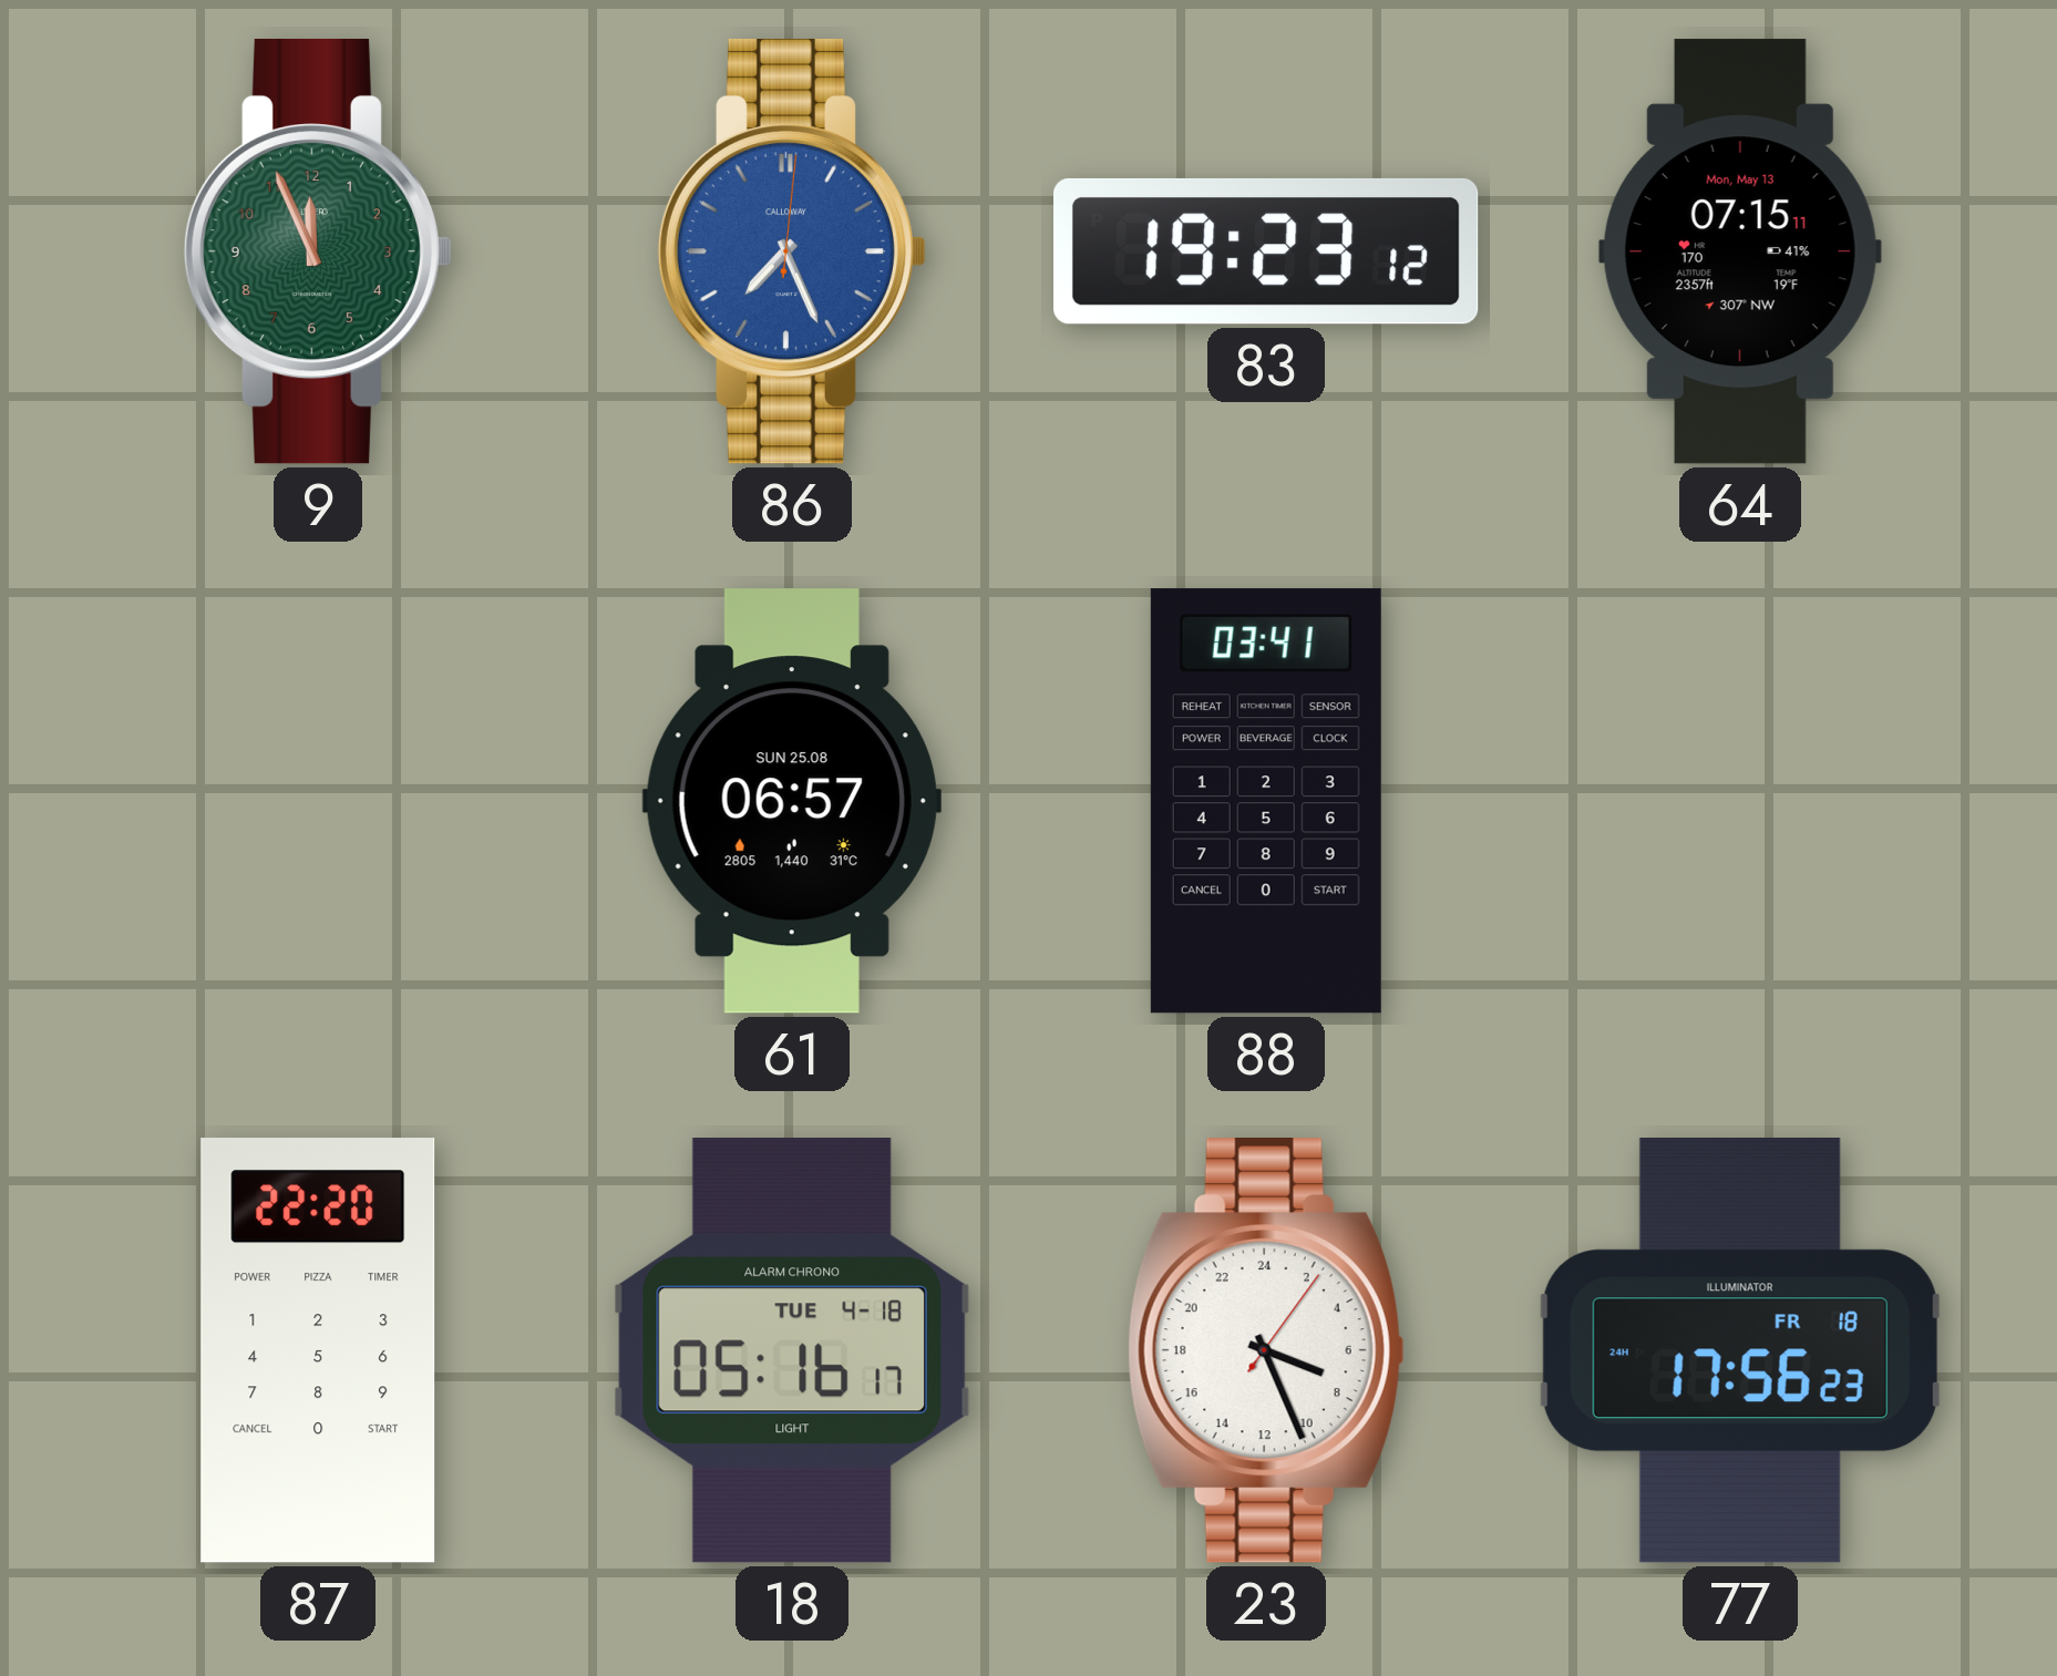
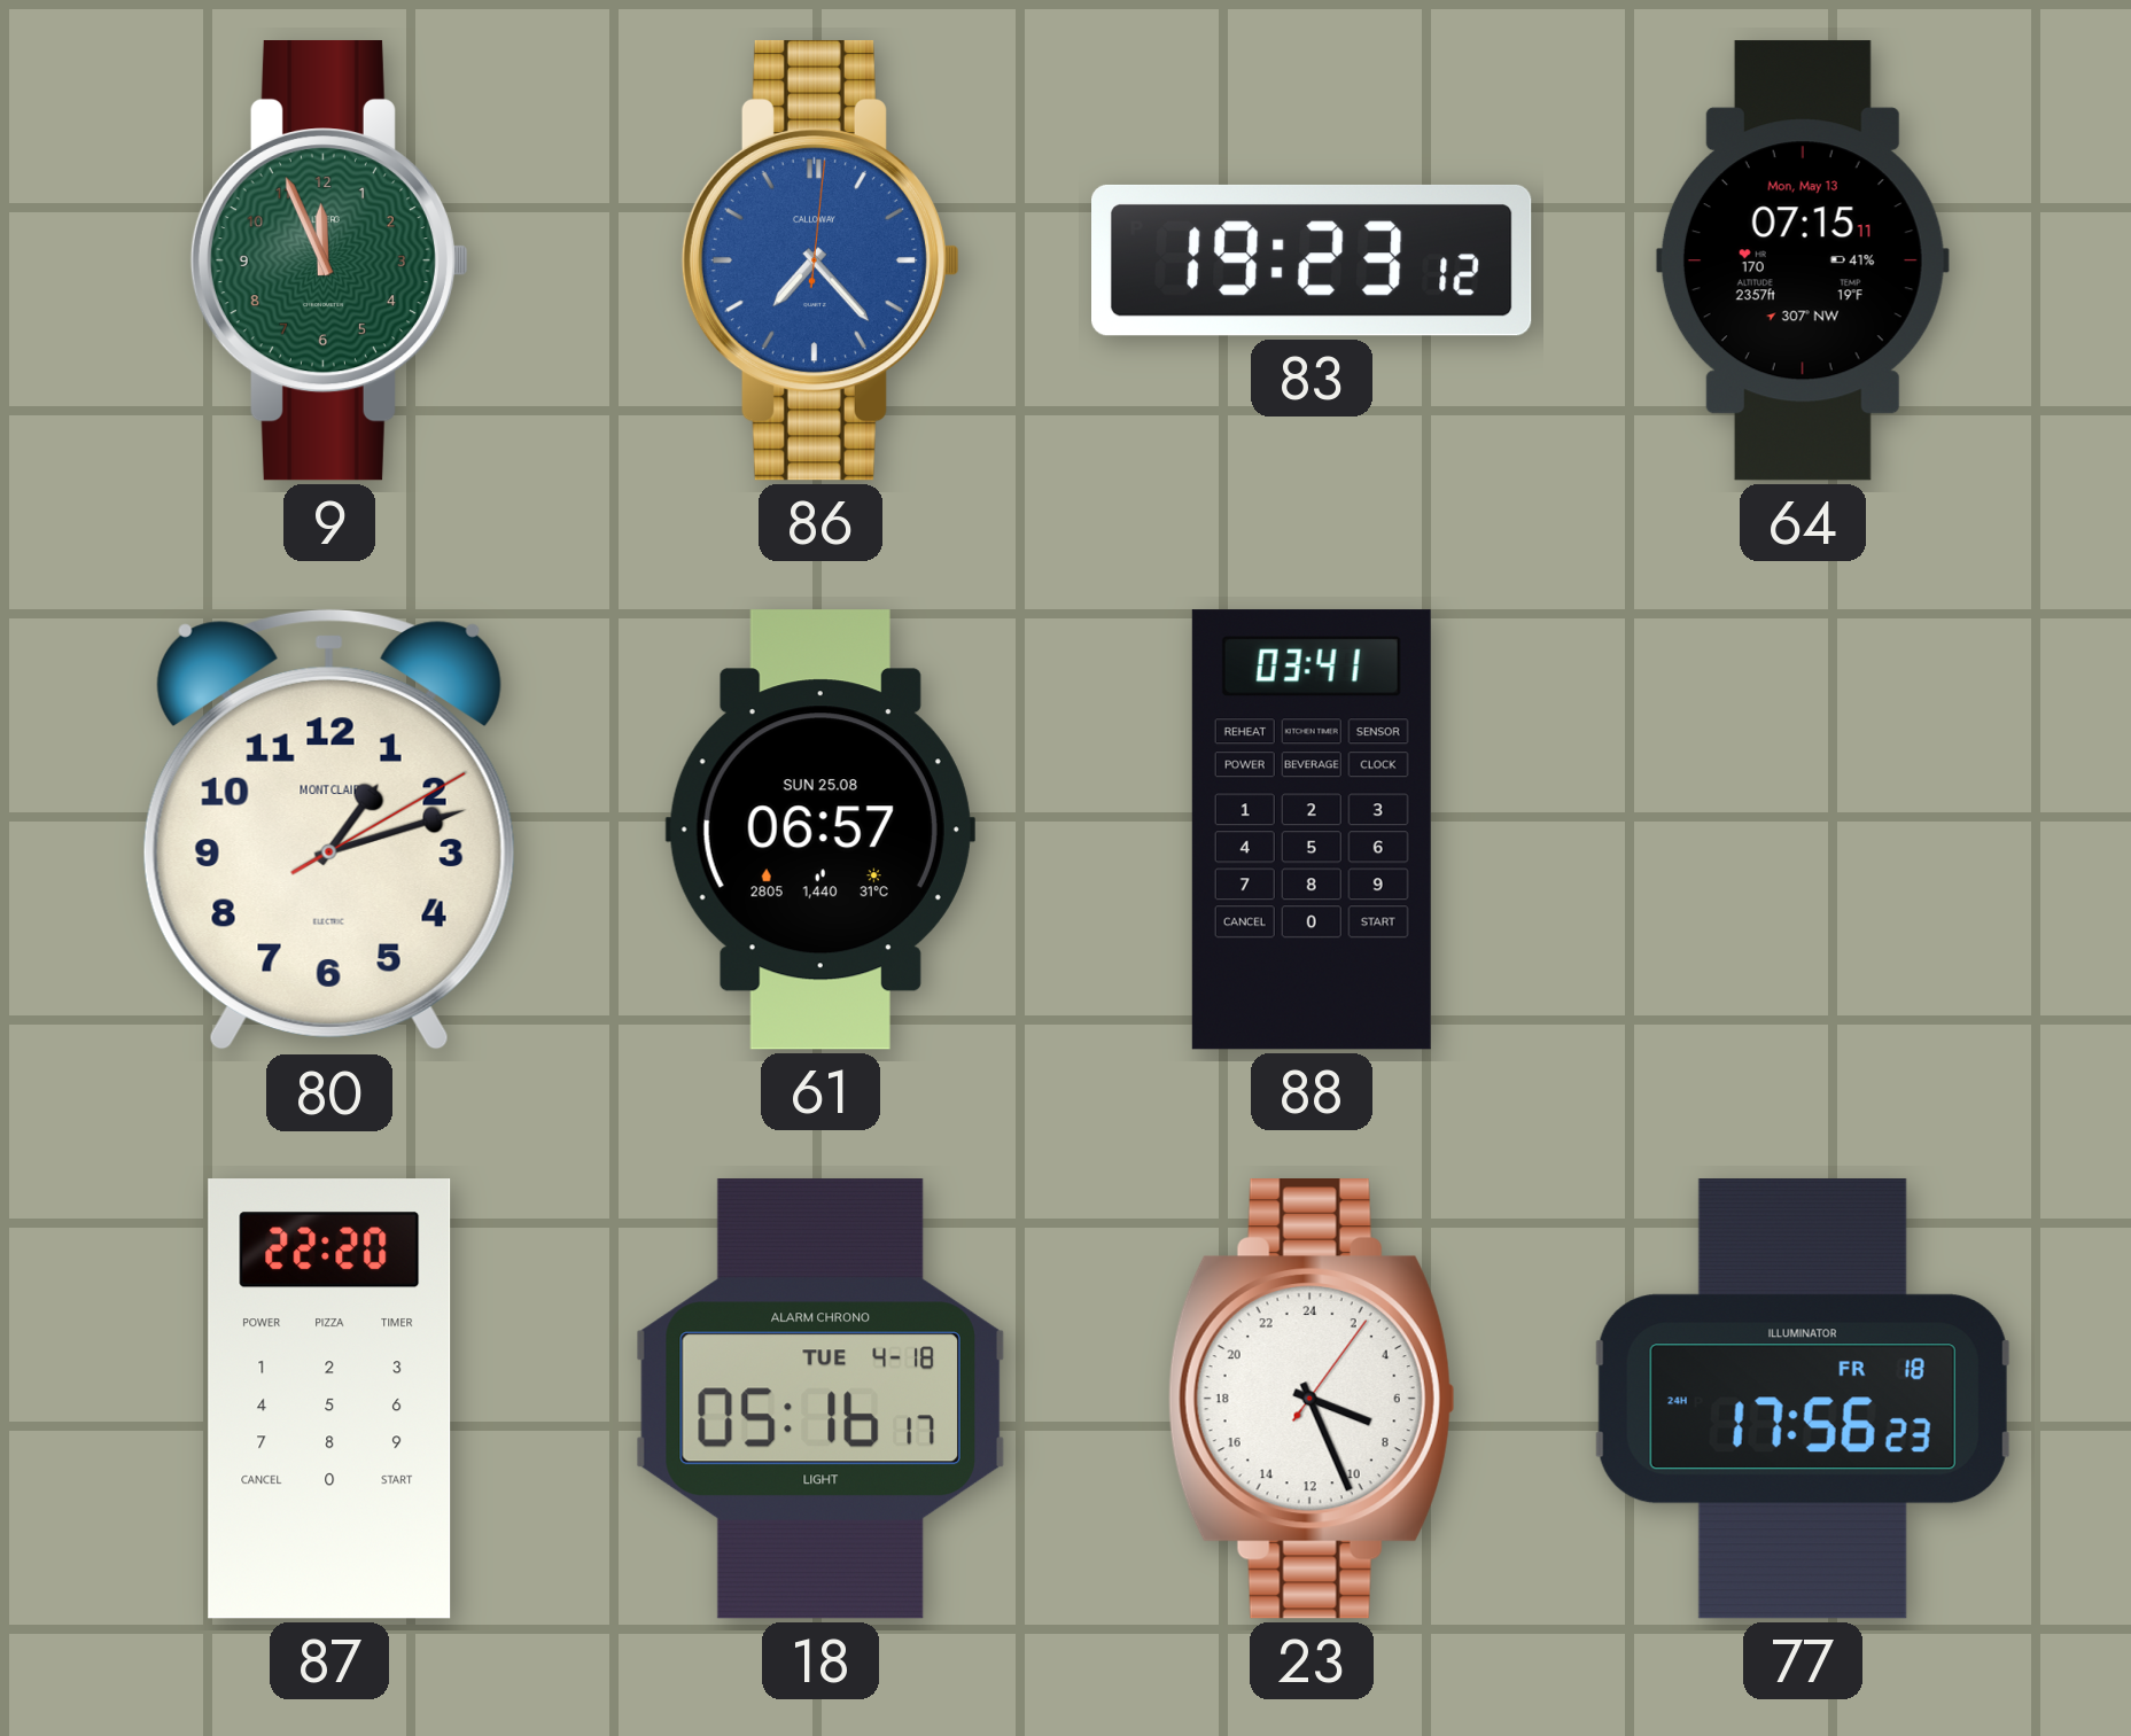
86: 7:26 -> 7:23 (820, 262)
80: none -> 1:12 (329, 830)
